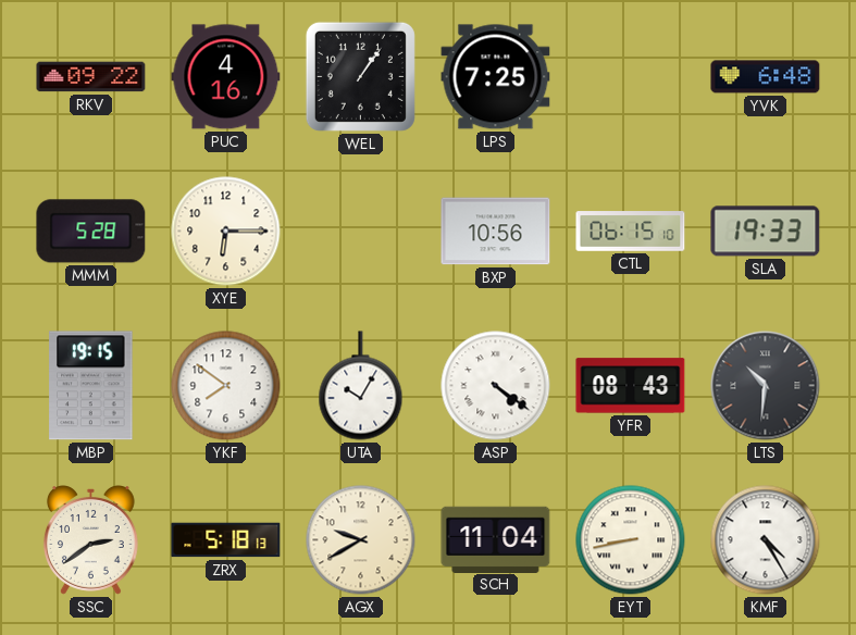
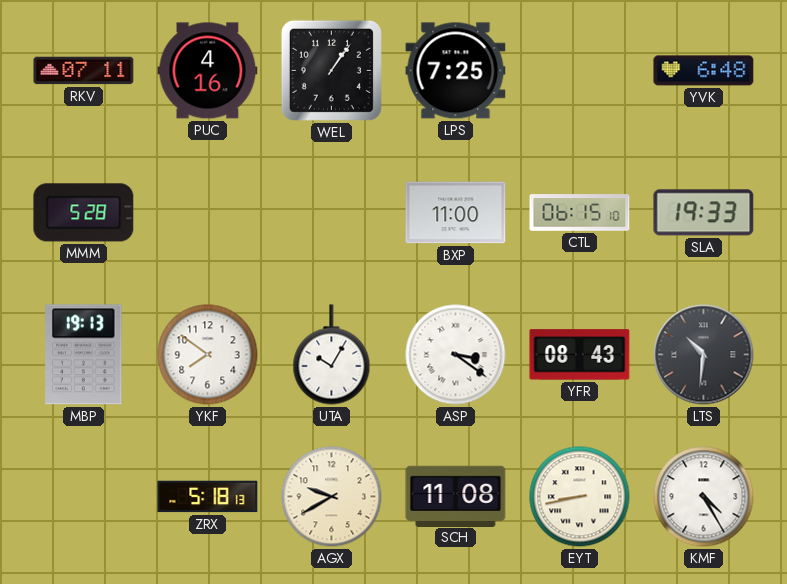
RKV: 09:22 -> 07:11 (84, 71)
XYE: 6:15 -> none (226, 232)
BXP: 10:56 -> 11:00 (456, 213)
MBP: 19:15 -> 19:13 (84, 355)
ASP: 4:21 -> 3:21 (456, 355)
SSC: 2:39 -> none (90, 540)
SCH: 11:04 -> 11:08 (456, 496)
